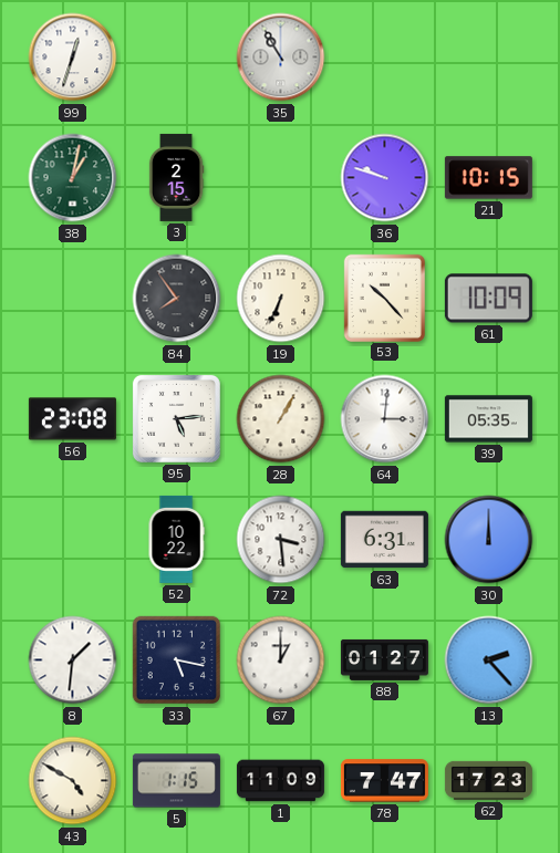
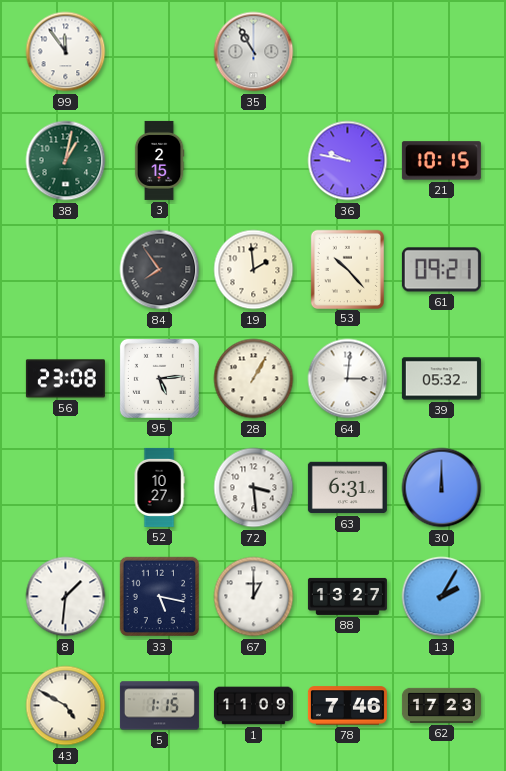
99: 12:33 -> 11:54 (66, 52)
36: 9:48 -> 9:47 (348, 161)
19: 6:34 -> 1:59 (254, 270)
61: 10:09 -> 09:21 (441, 270)
39: 05:35 -> 05:32 (441, 379)
52: 10:22 -> 10:27 (159, 487)
88: 01:27 -> 13:27 (347, 596)
13: 2:23 -> 2:05 (442, 597)
78: 7:47 -> 7:46 (347, 706)
